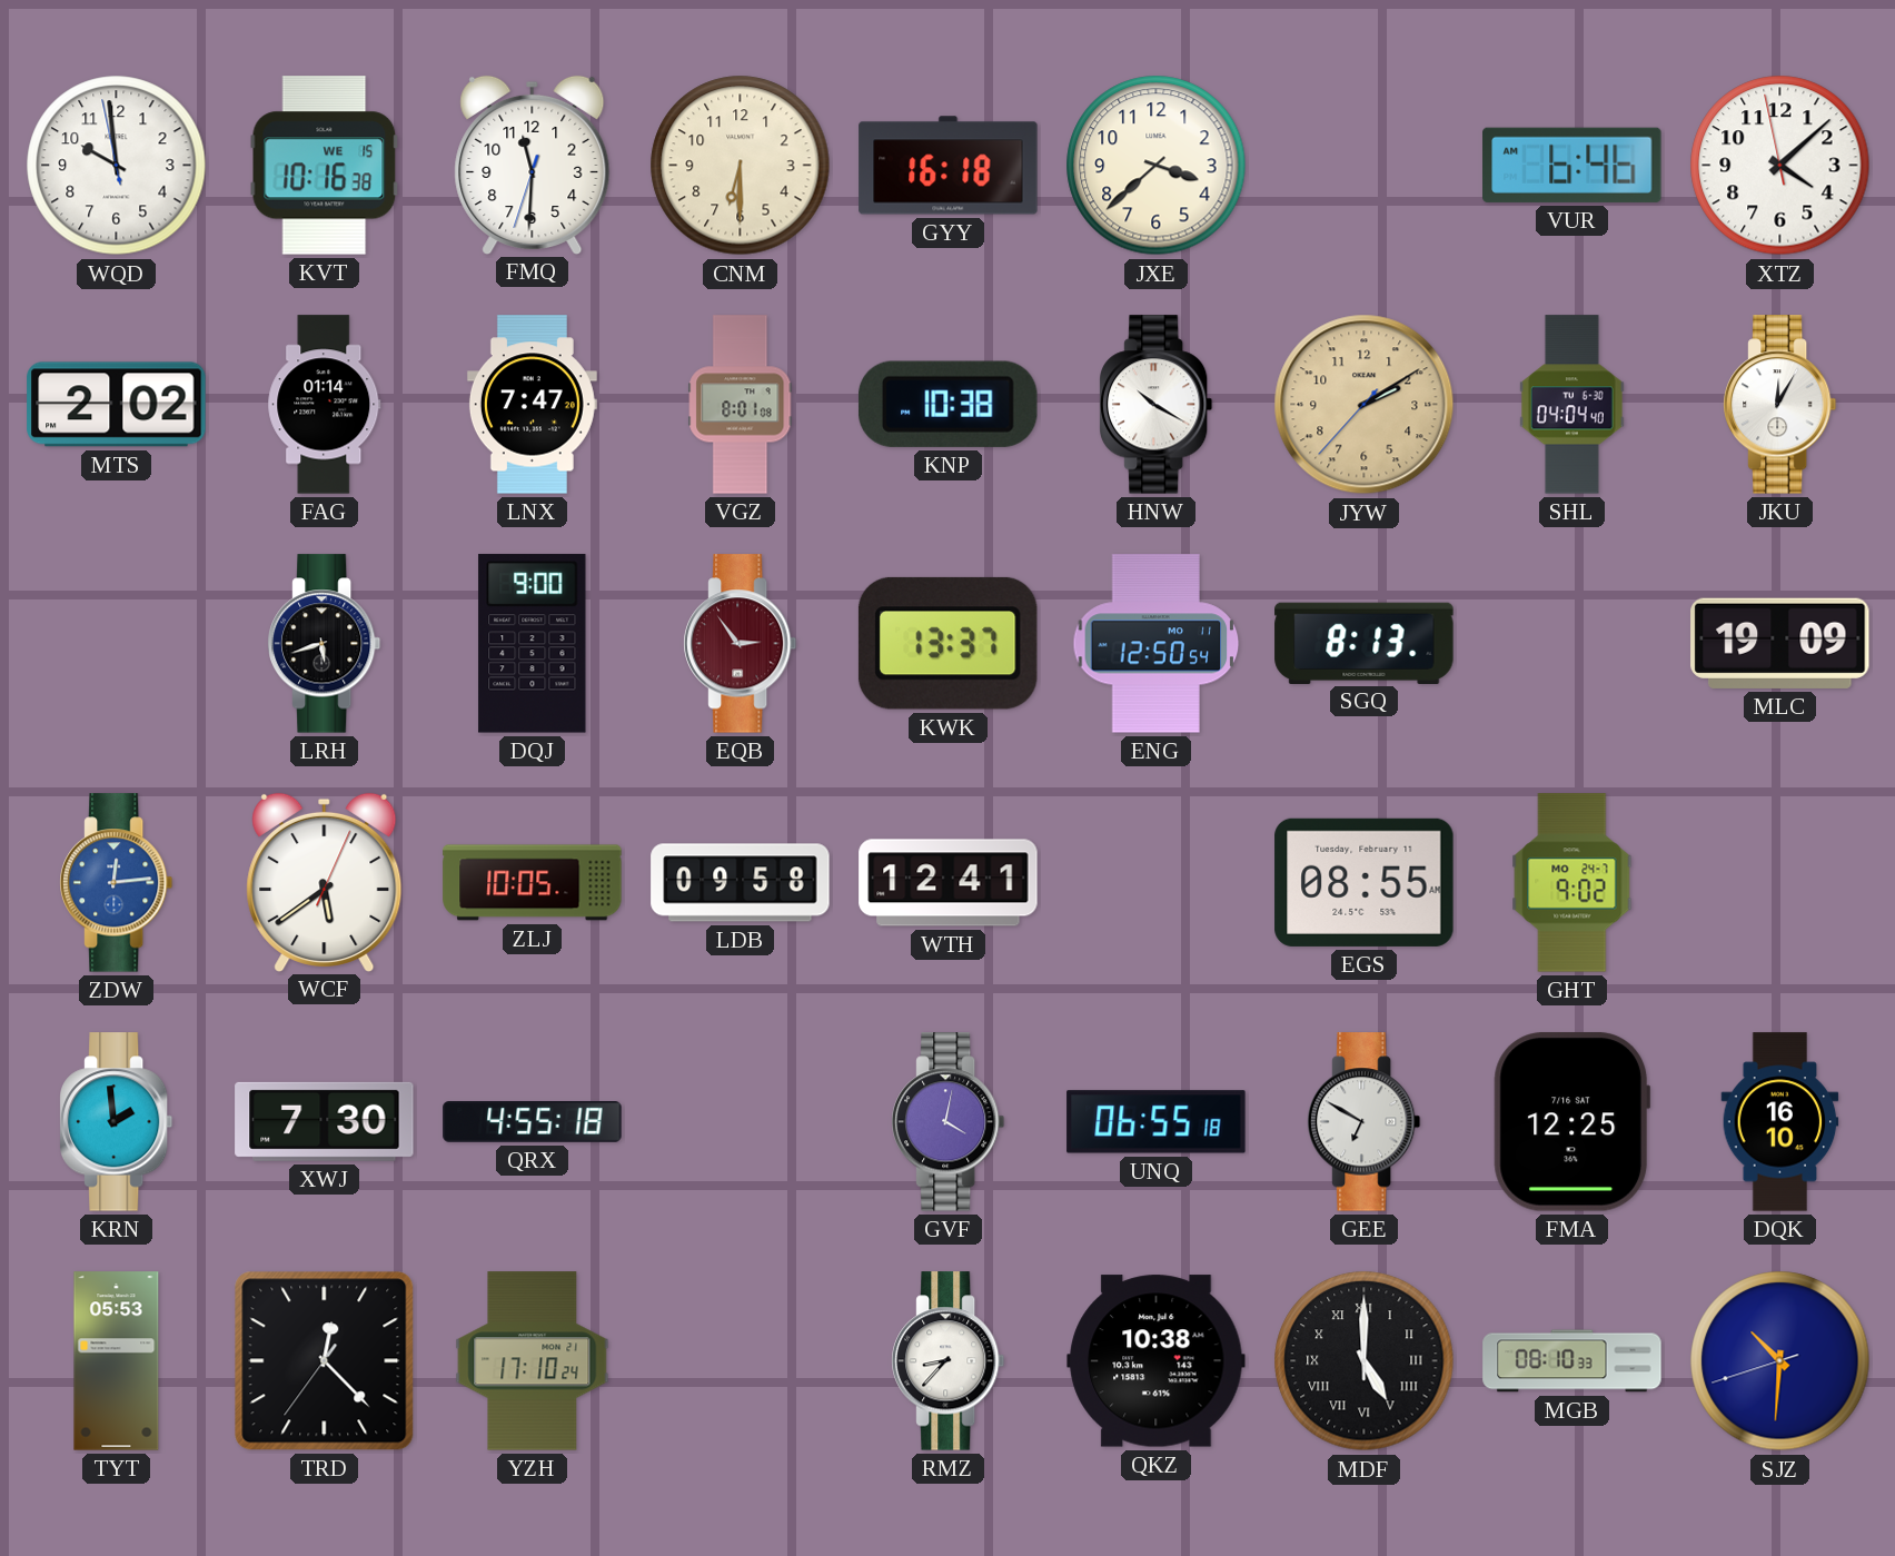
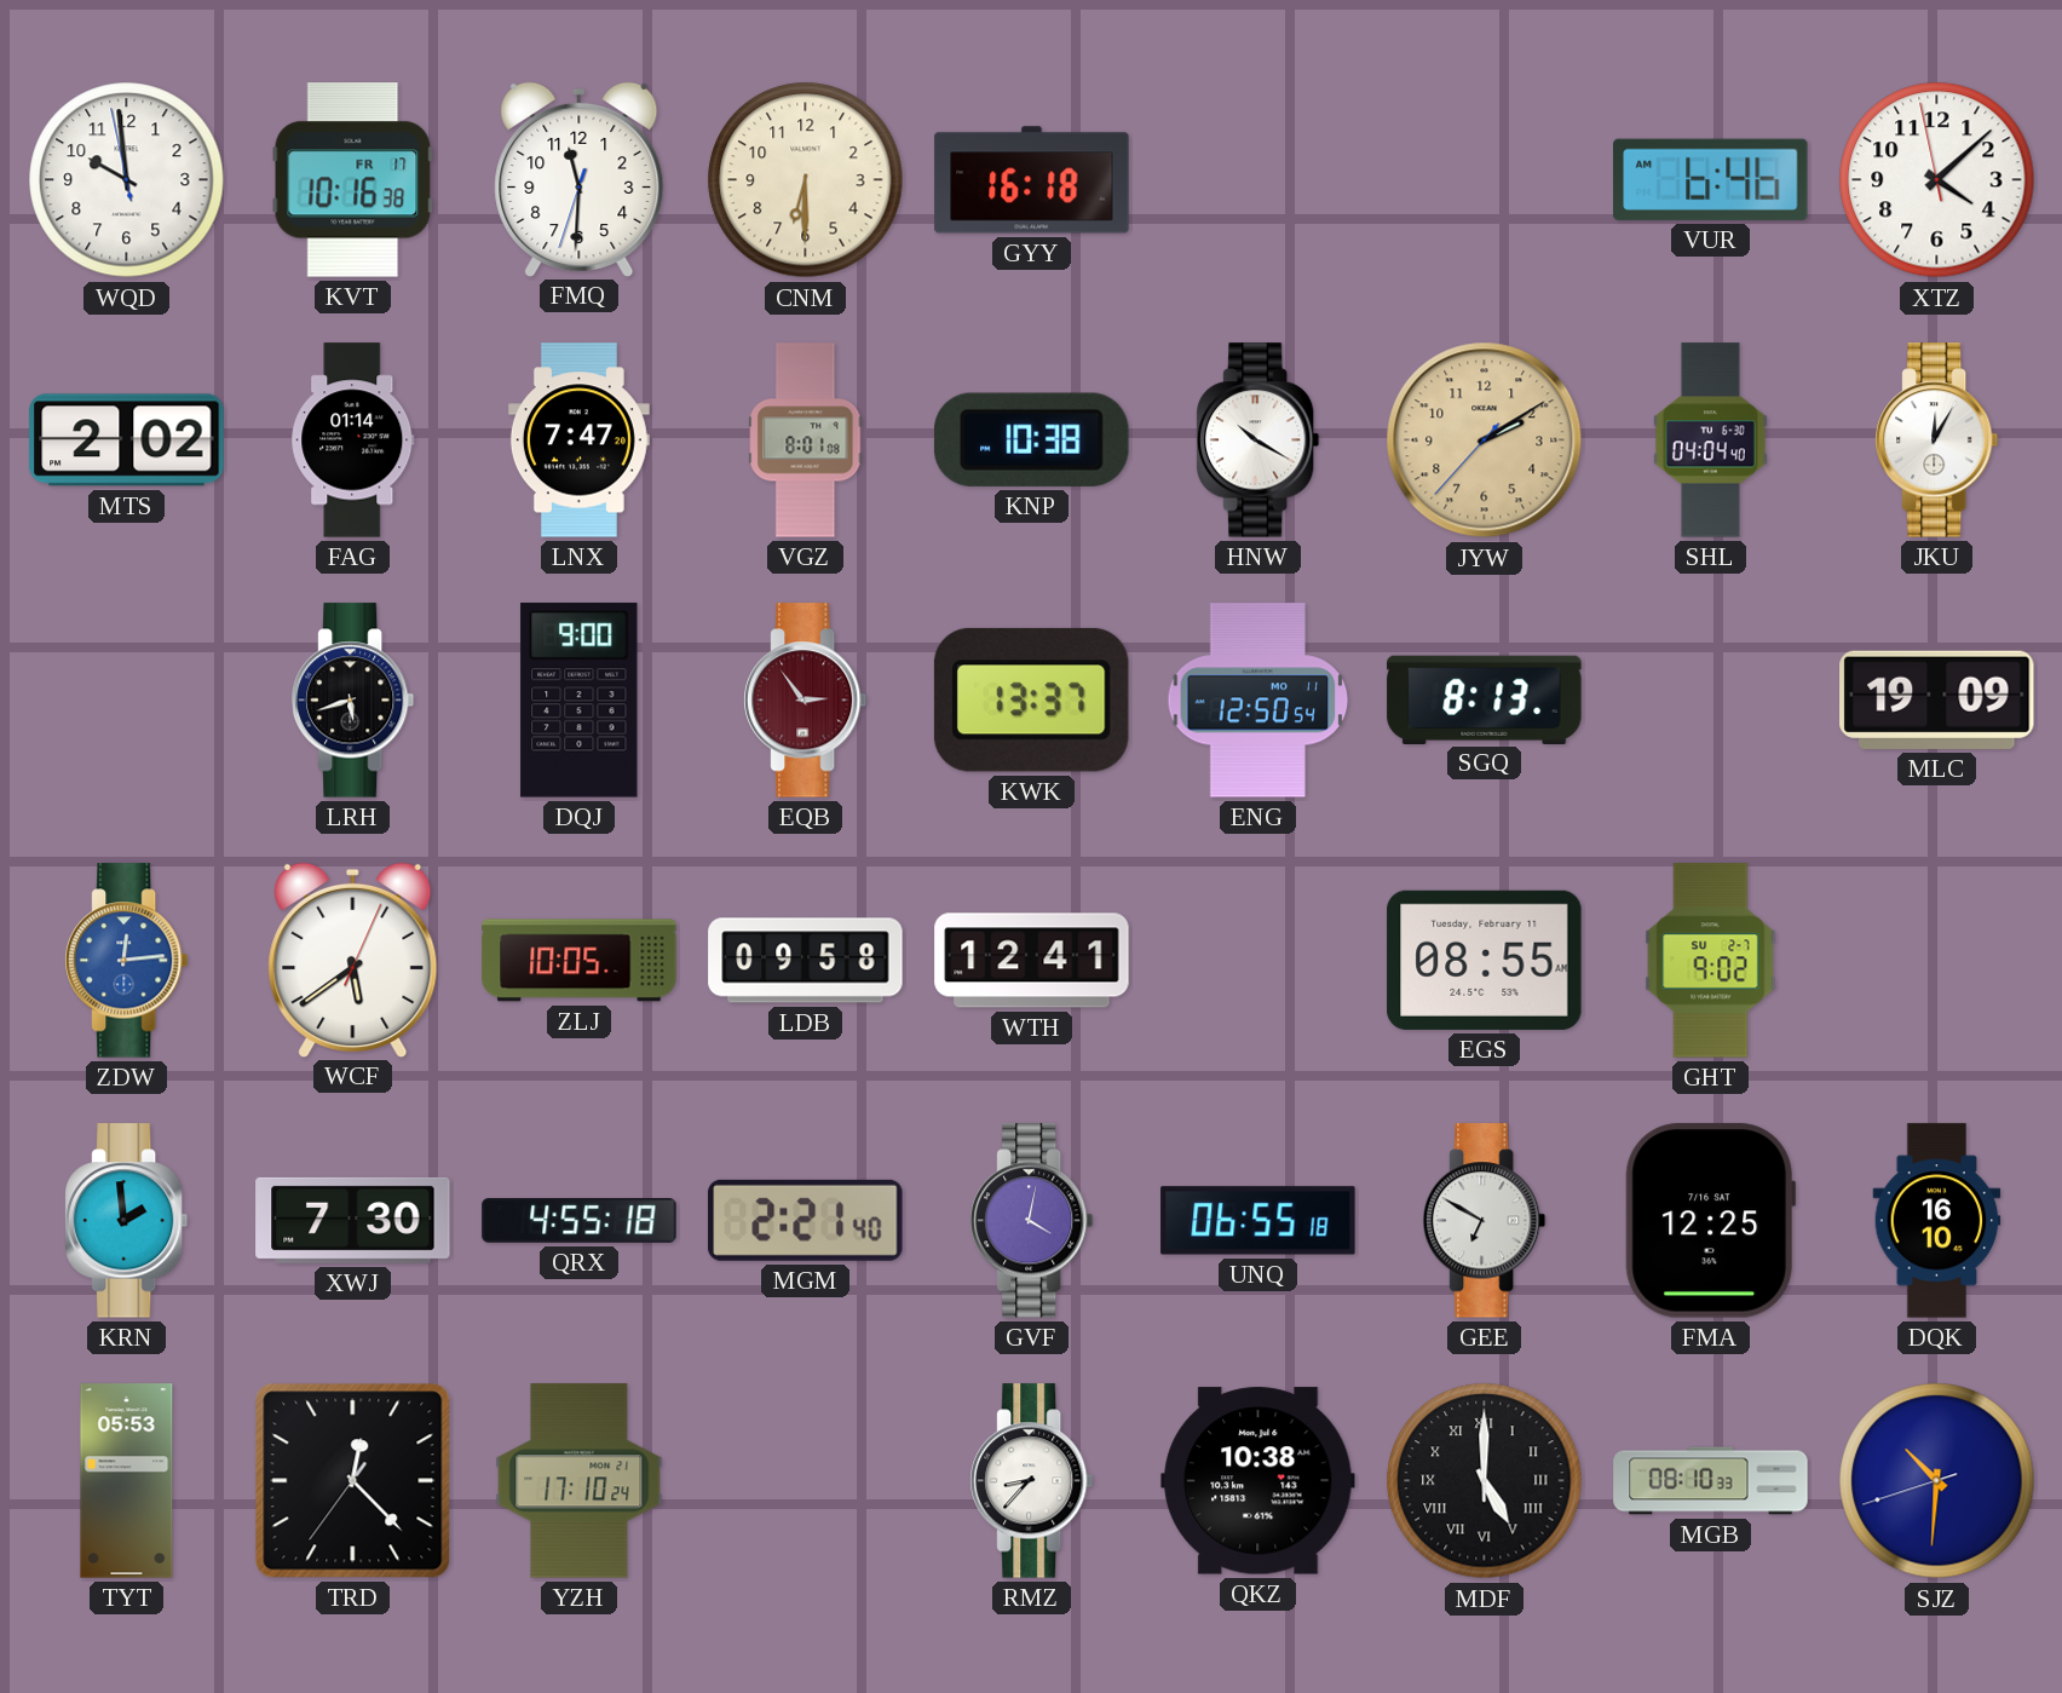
KVT date: WE 15 -> FR 17 (353, 180)
JXE: 3:38 -> none (1157, 166)
GHT date: MO 24-7 -> SU 2-7 (1711, 961)
MGM: none -> 2:21 (806, 1220)
